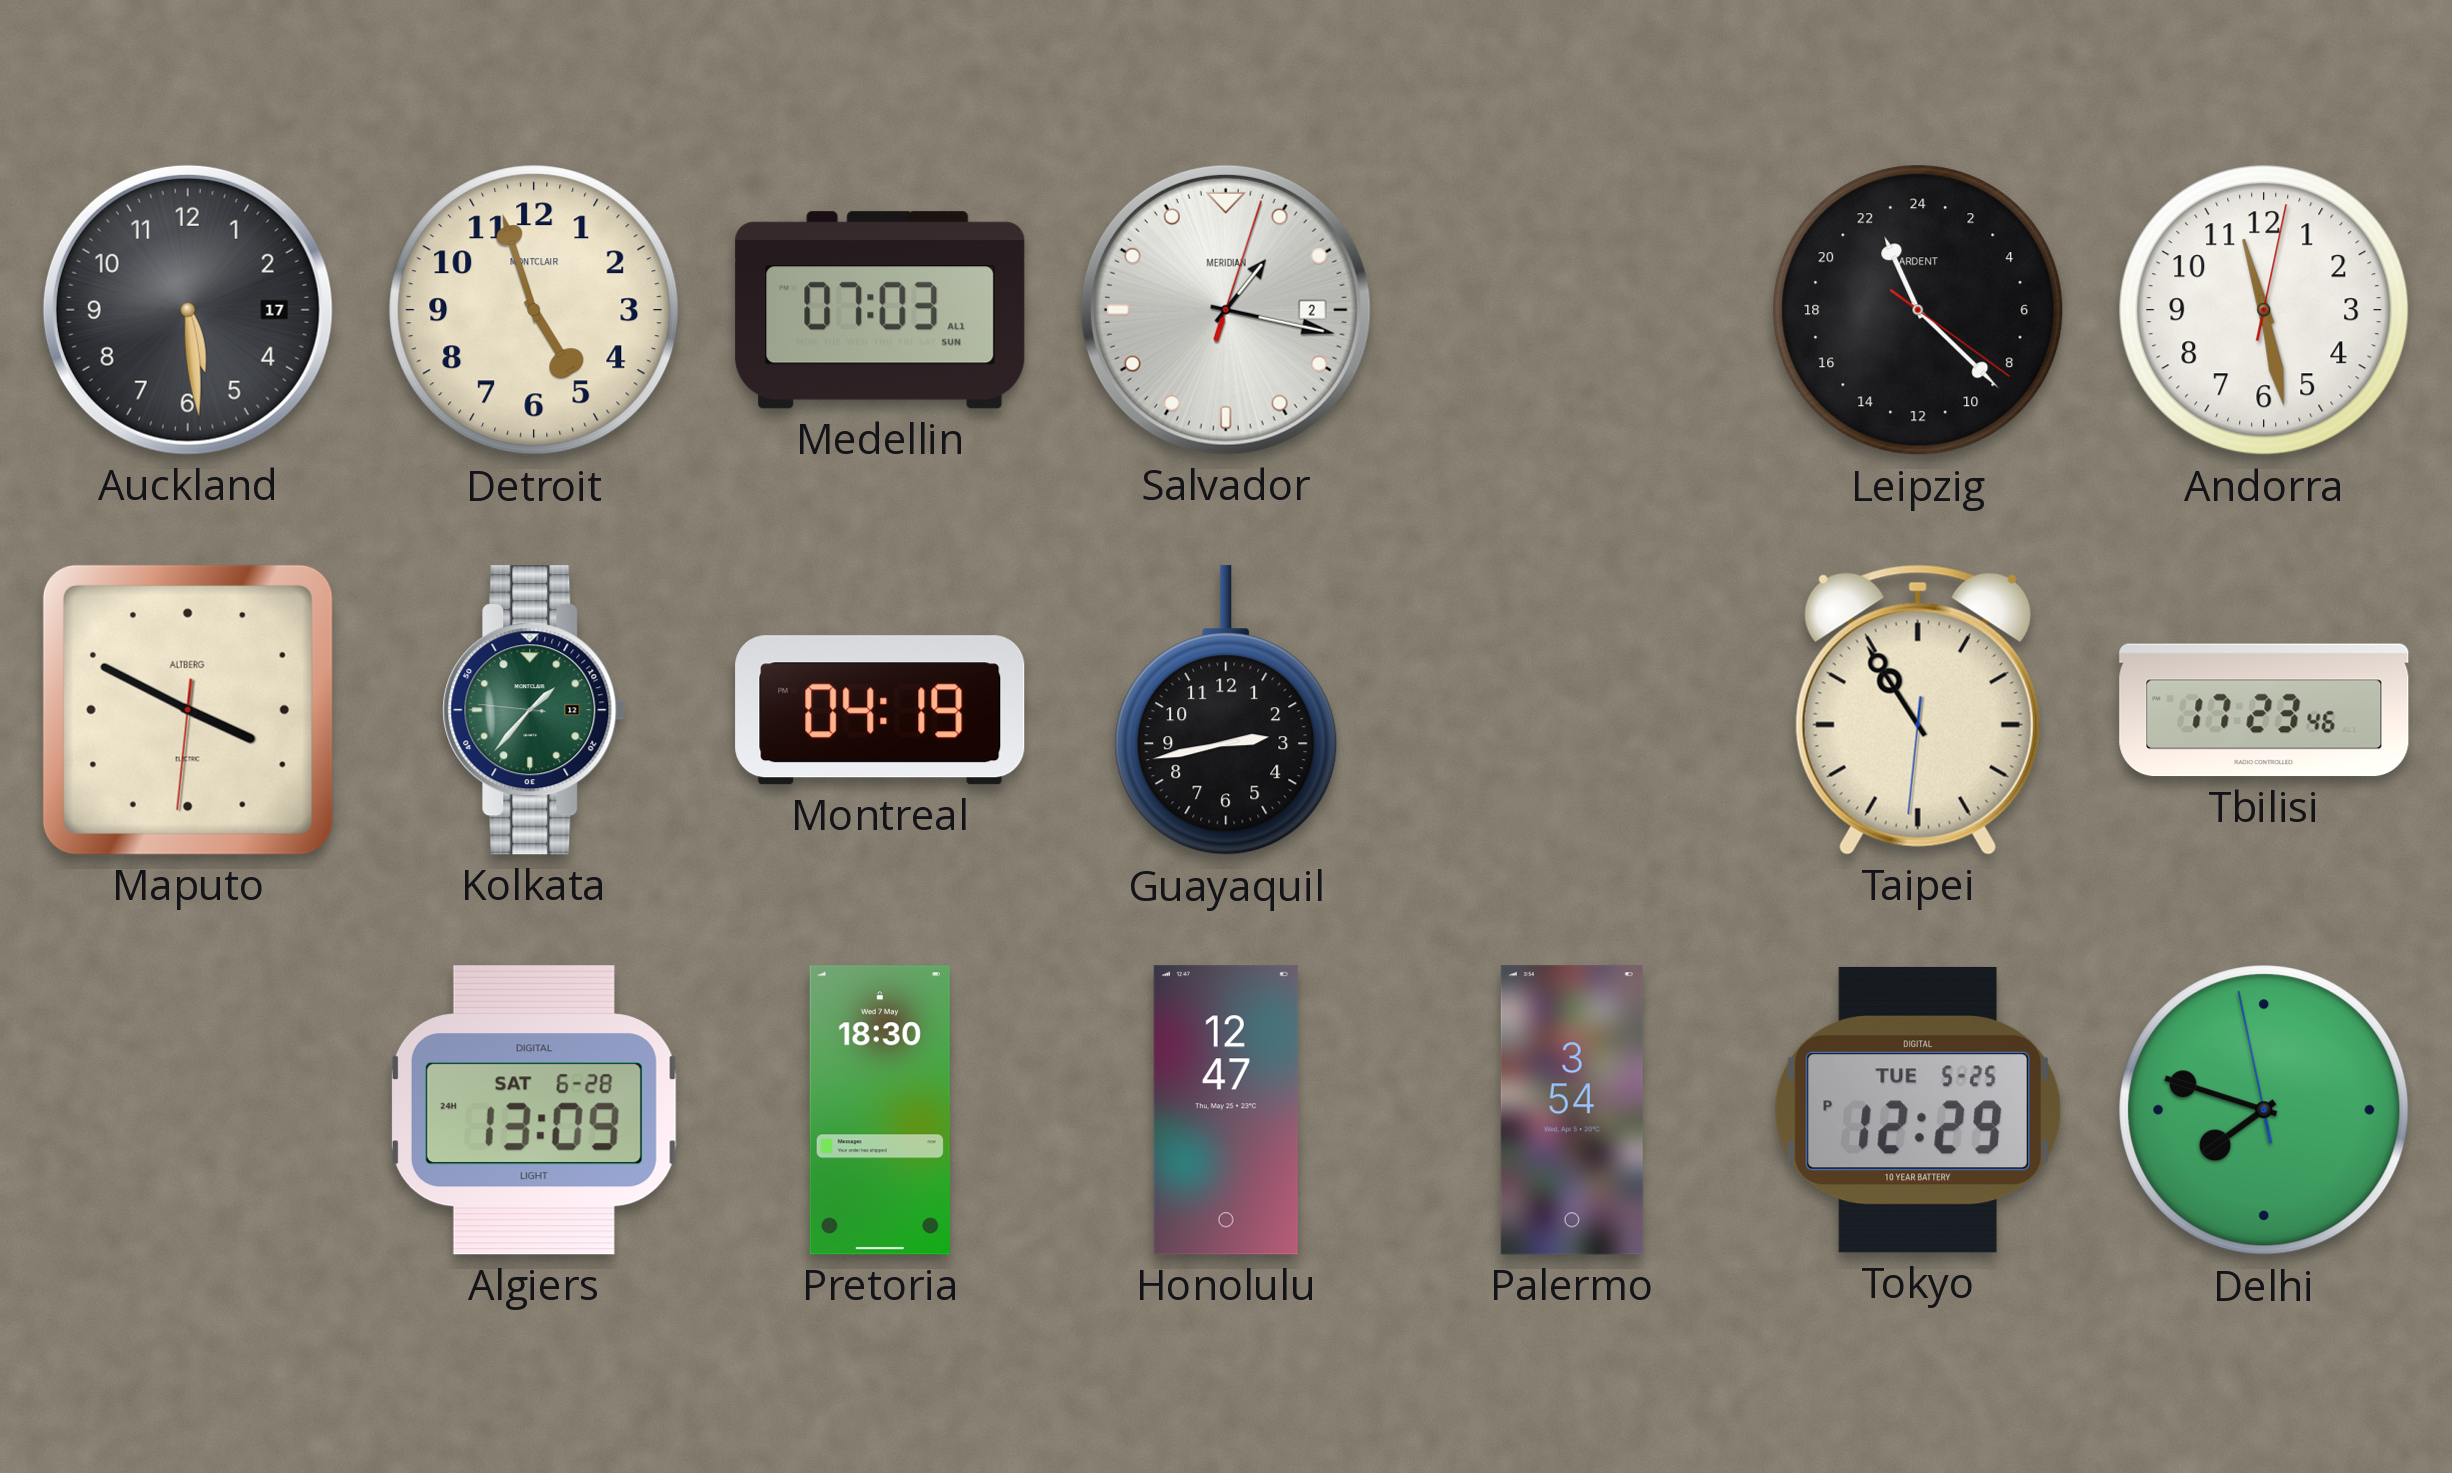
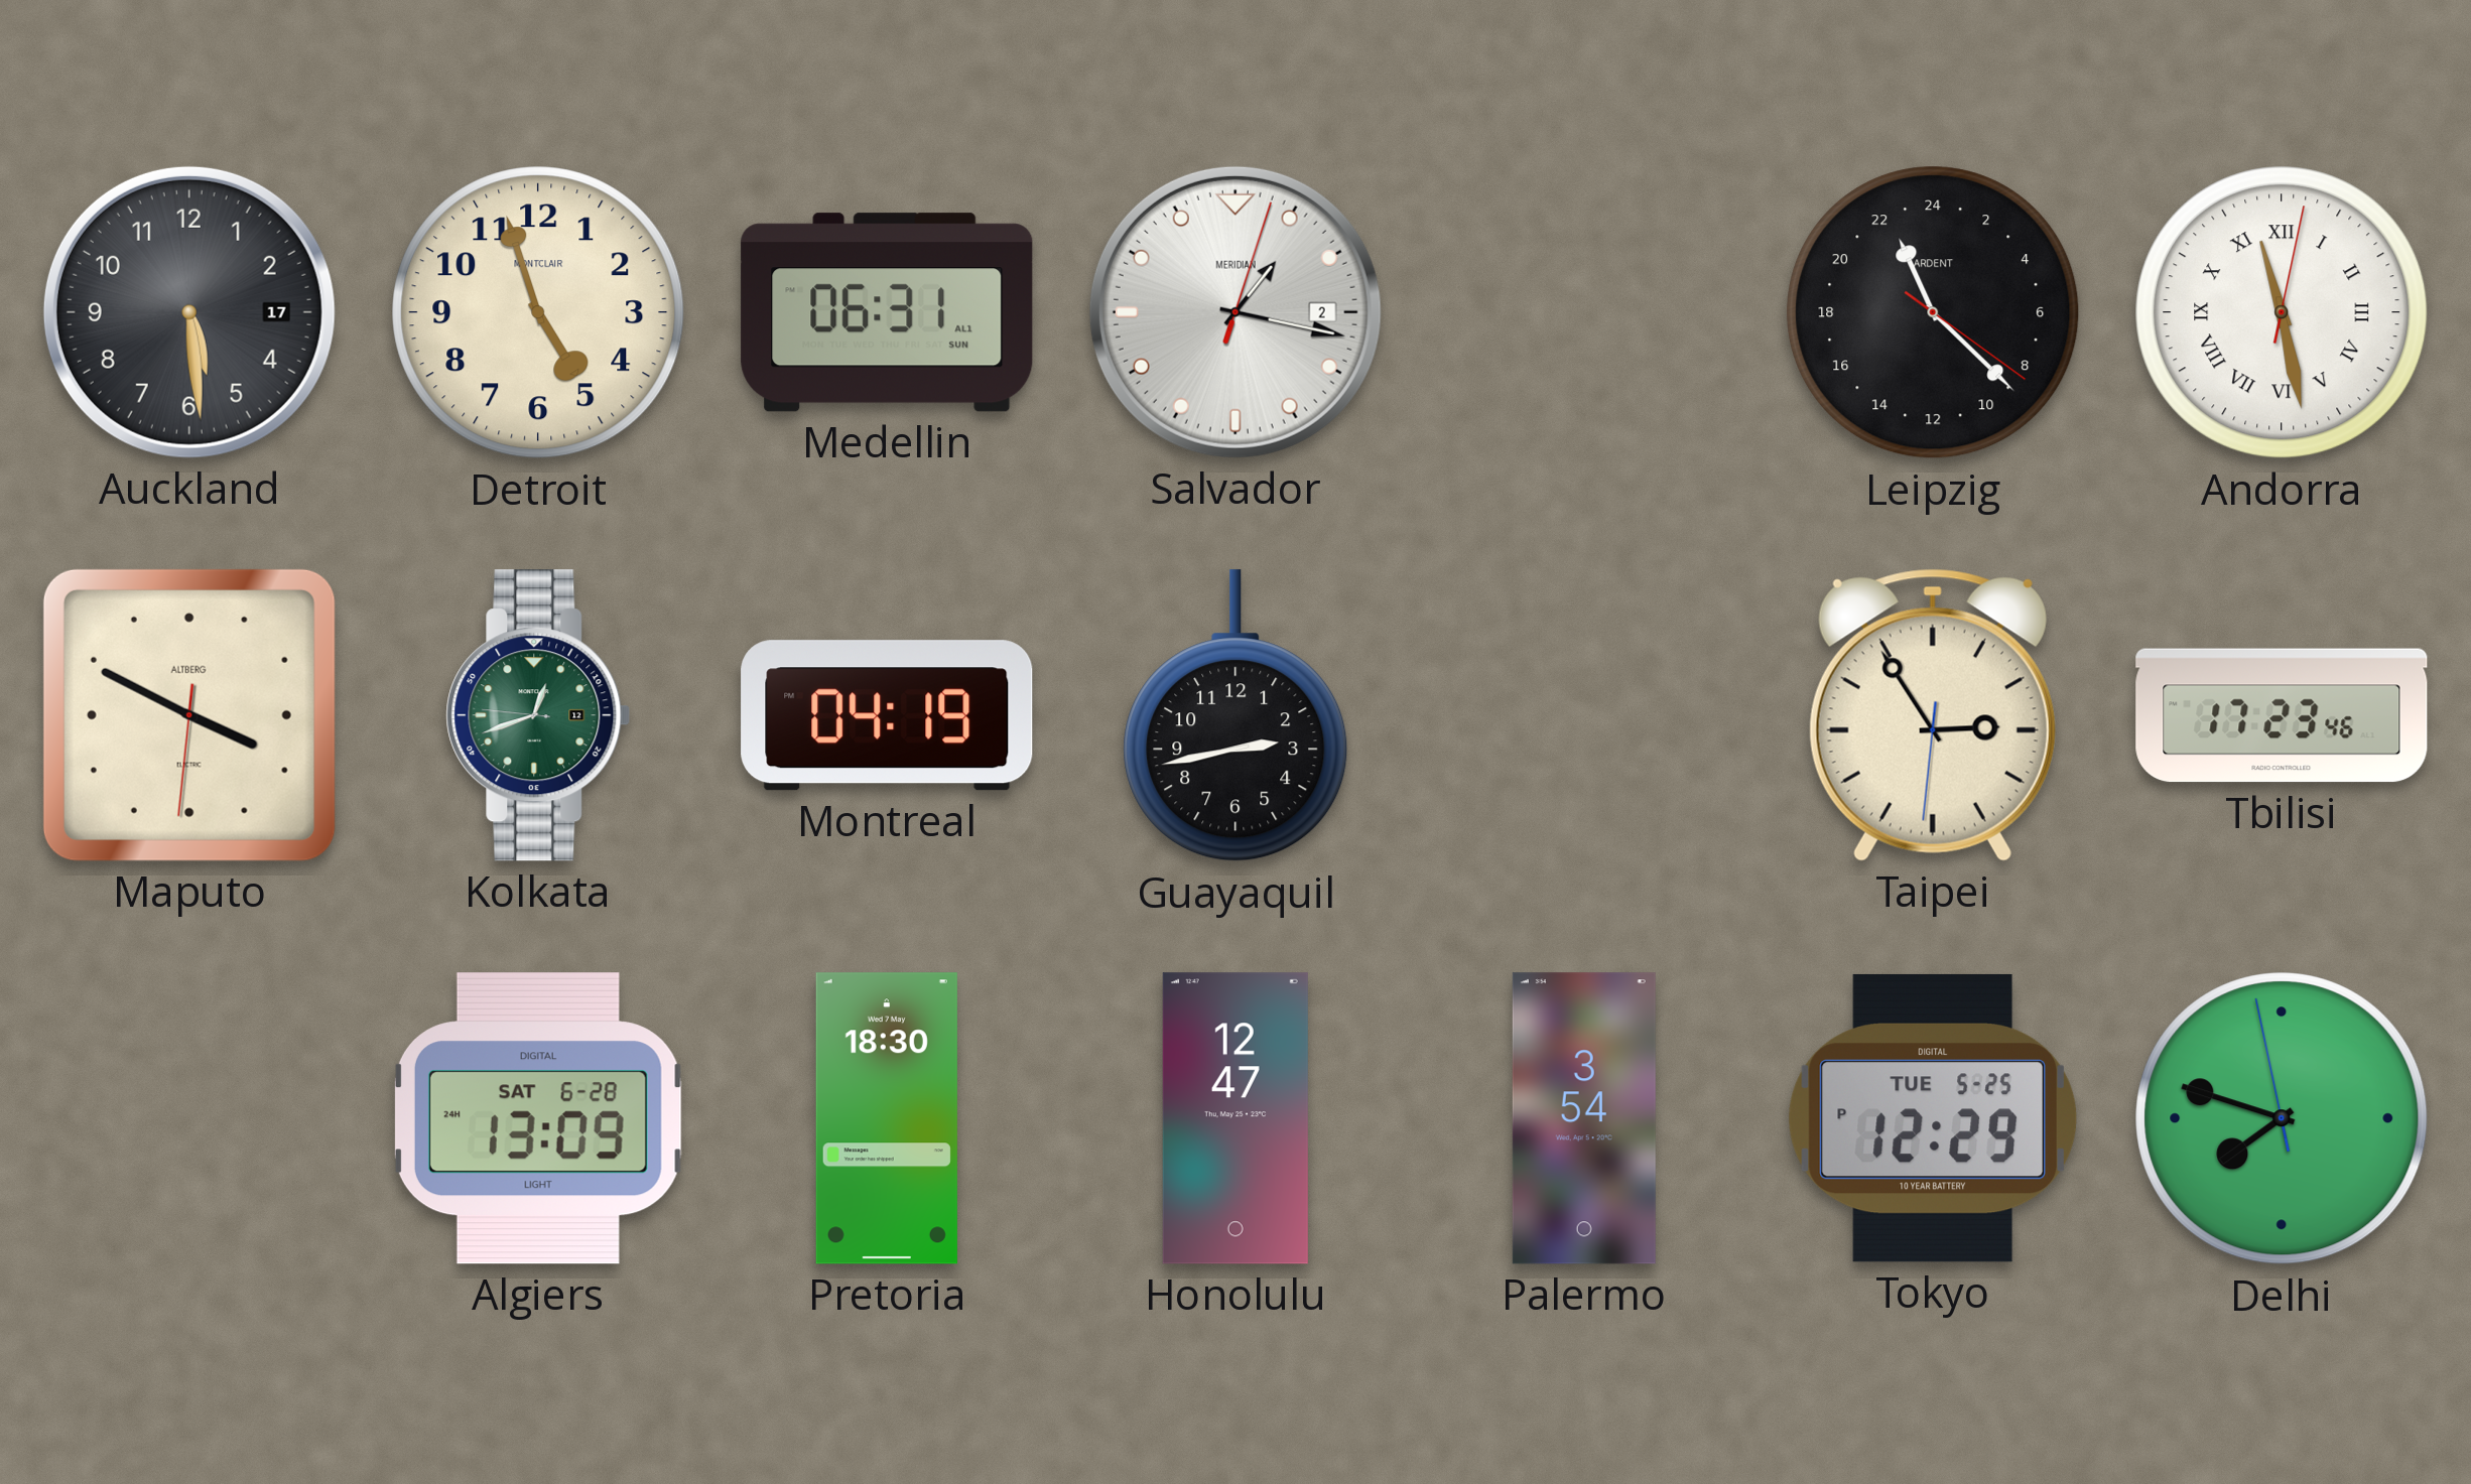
Medellin: 07:03 -> 06:31 (887, 312)
Andorra numerals: Arabic -> Roman (2282, 312)
Kolkata: 1:36 -> 12:41 (538, 715)
Taipei: 10:54 -> 2:54 (1933, 715)
